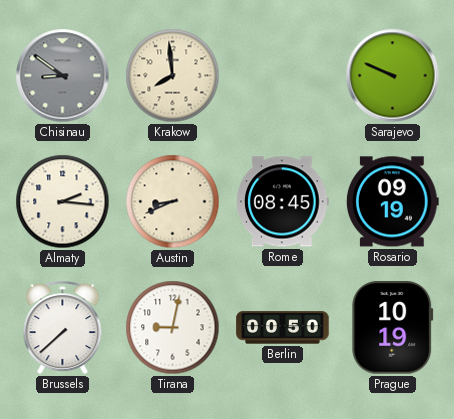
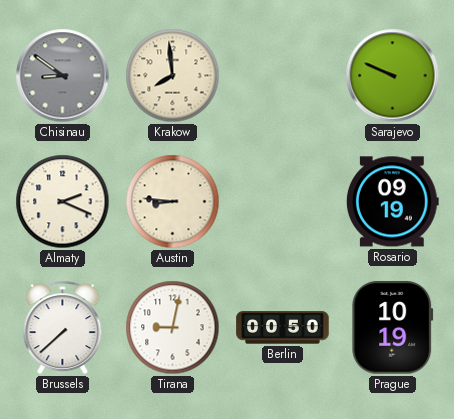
Almaty: 2:16 -> 2:19 (63, 202)
Austin: 8:41 -> 8:46 (173, 202)
Rome: 08:45 -> none (283, 202)
